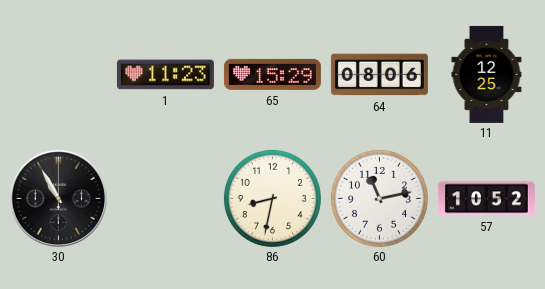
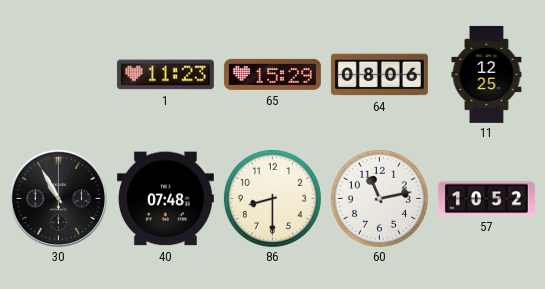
40: none -> 07:48 (165, 199)
86: 8:32 -> 8:30 (272, 198)
